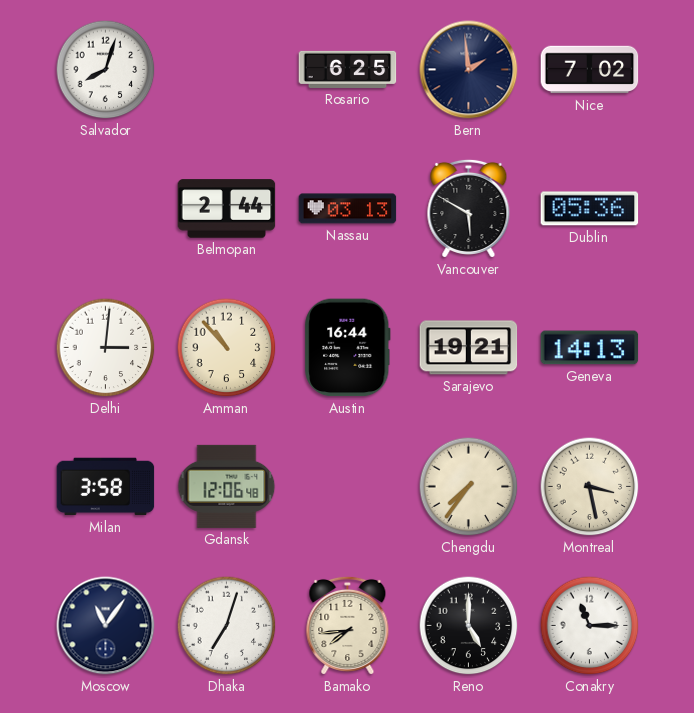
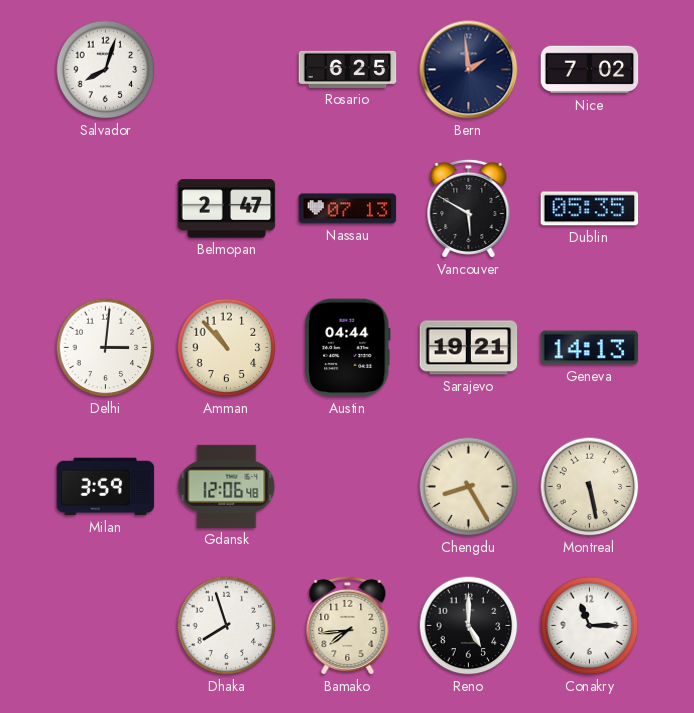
Belmopan: 2:44 -> 2:47 (227, 209)
Nassau: 03:13 -> 07:13 (348, 209)
Dublin: 05:36 -> 05:35 (590, 209)
Austin: 16:44 -> 04:44 (348, 348)
Milan: 3:58 -> 3:59 (106, 487)
Chengdu: 7:36 -> 8:25 (469, 487)
Montreal: 3:28 -> 5:28 (590, 487)
Moscow: 11:06 -> none (106, 626)
Dhaka: 7:03 -> 7:57 (227, 626)
